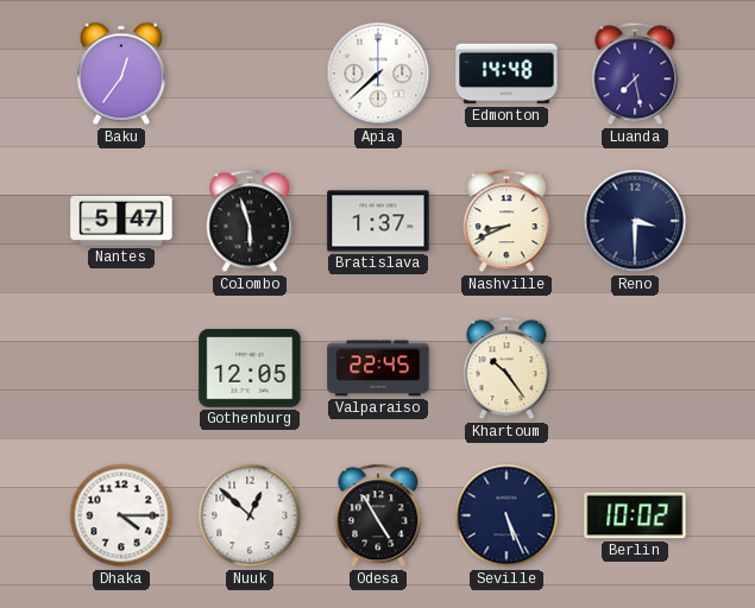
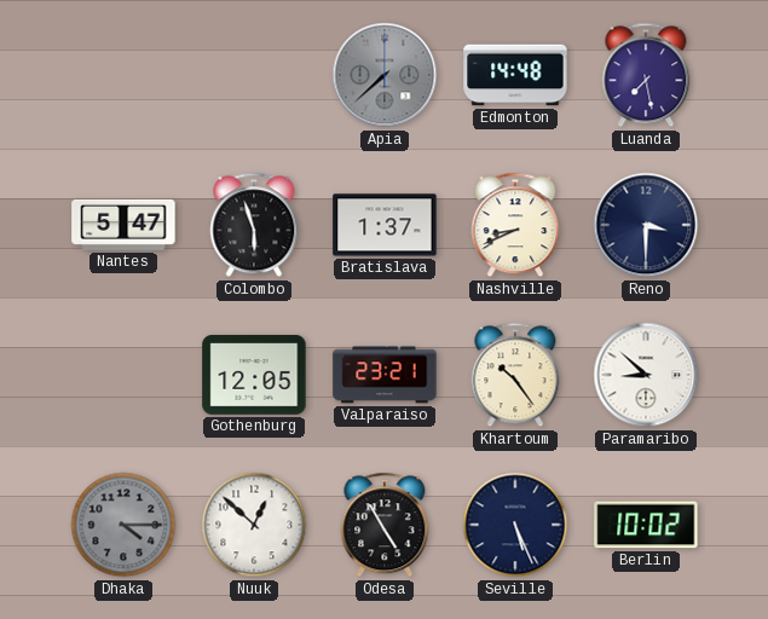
Baku: 12:36 -> none (121, 74)
Apia dial: white -> grey (385, 75)
Valparaiso: 22:45 -> 23:21 (385, 375)
Paramaribo: none -> 8:52 (646, 375)
Dhaka dial: white -> grey (123, 525)
